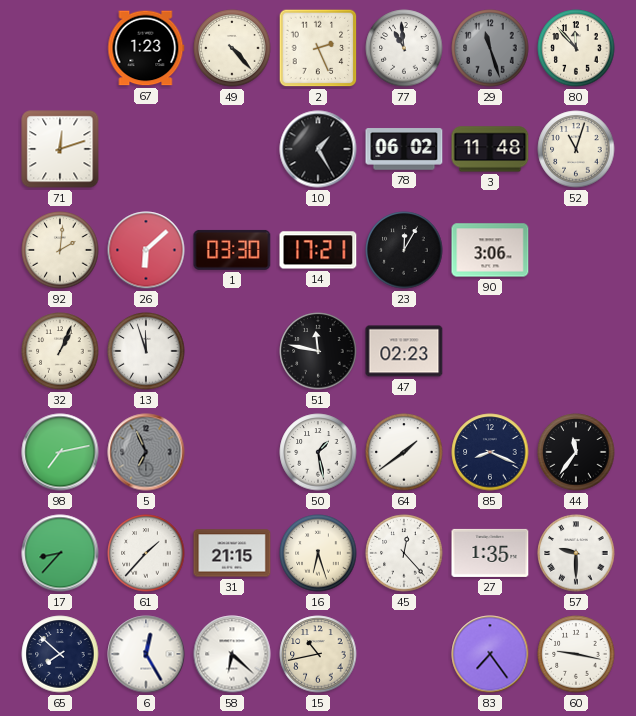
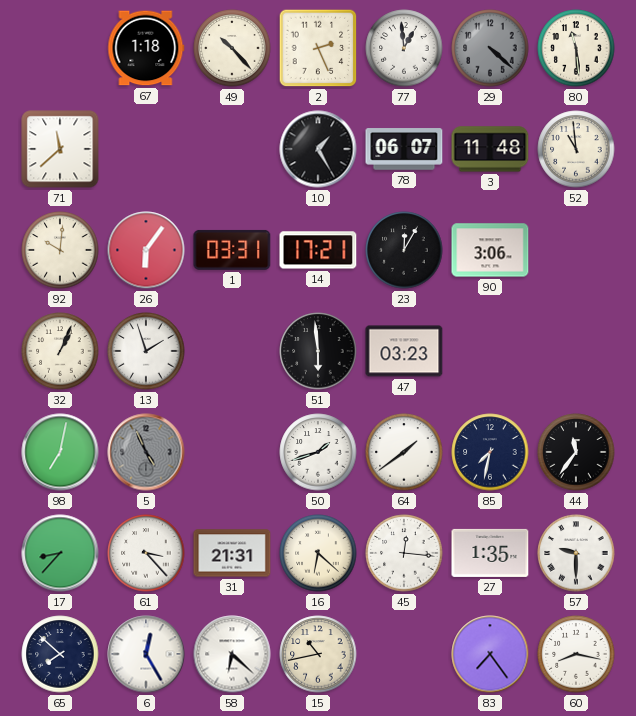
67: 1:23 -> 1:18 (146, 48)
49: 4:23 -> 10:23 (232, 48)
77: 10:59 -> 12:59 (404, 48)
29: 11:27 -> 4:22 (490, 48)
80: 11:53 -> 11:29 (576, 48)
71: 12:12 -> 11:38 (60, 149)
78: 06:02 -> 06:07 (404, 149)
52: 11:03 -> 10:59 (576, 149)
92: 2:01 -> 10:01 (60, 250)
26: 6:08 -> 6:06 (146, 250)
1: 03:30 -> 03:31 (232, 250)
13: 11:57 -> 1:57 (146, 351)
51: 11:47 -> 5:59 (318, 351)
47: 02:23 -> 03:23 (404, 351)
98: 7:13 -> 7:02 (60, 452)
5: 6:56 -> 4:56 (146, 452)
50: 1:28 -> 1:42 (318, 452)
85: 8:19 -> 7:32 (490, 452)
61: 1:37 -> 3:23 (146, 553)
31: 21:15 -> 21:31 (232, 553)
16: 6:27 -> 6:22 (318, 553)
45: 12:23 -> 12:16 (404, 553)
60: 9:17 -> 8:17 (576, 654)
